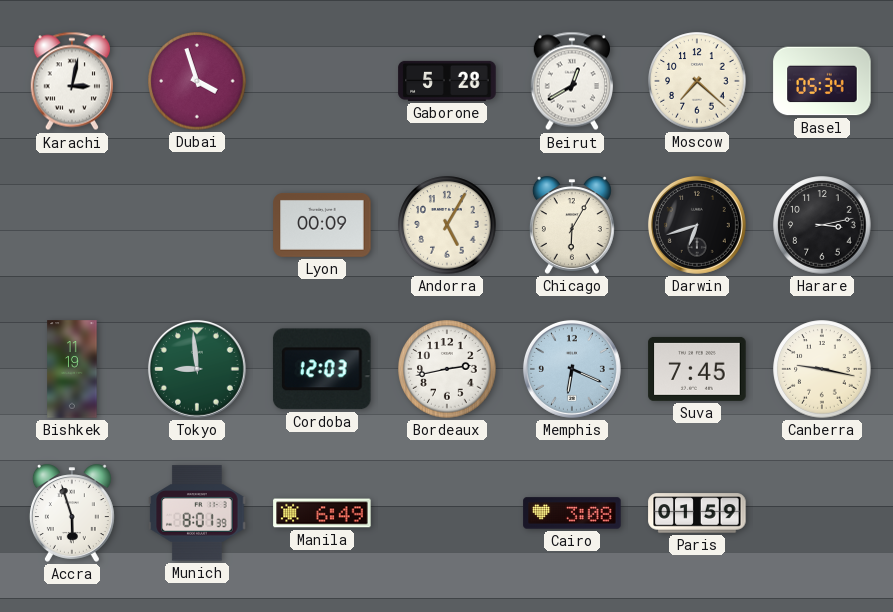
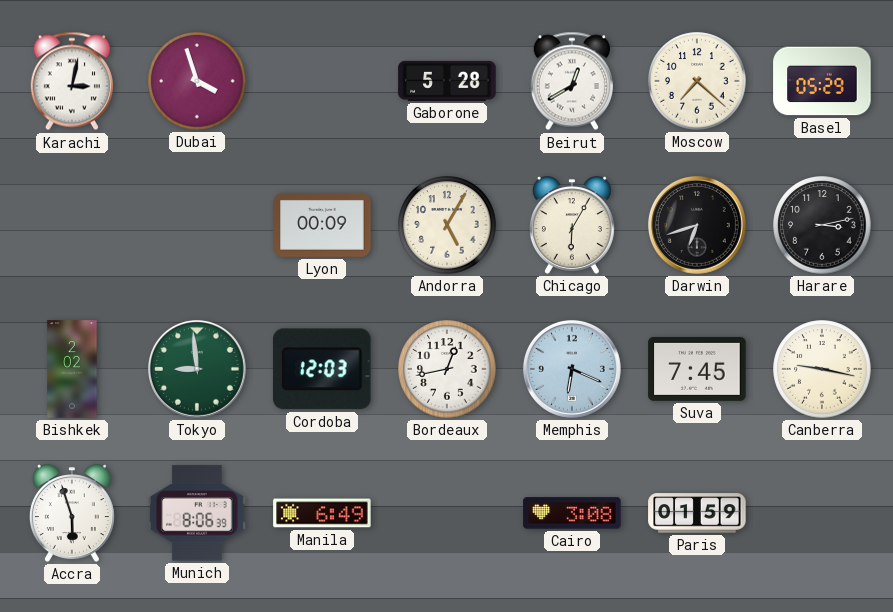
Basel: 05:34 -> 05:29 (822, 81)
Bishkek: 11:19 -> 2:02 (72, 369)
Bordeaux: 2:43 -> 12:43 (447, 369)
Munich: 8:01 -> 8:06 (197, 513)
